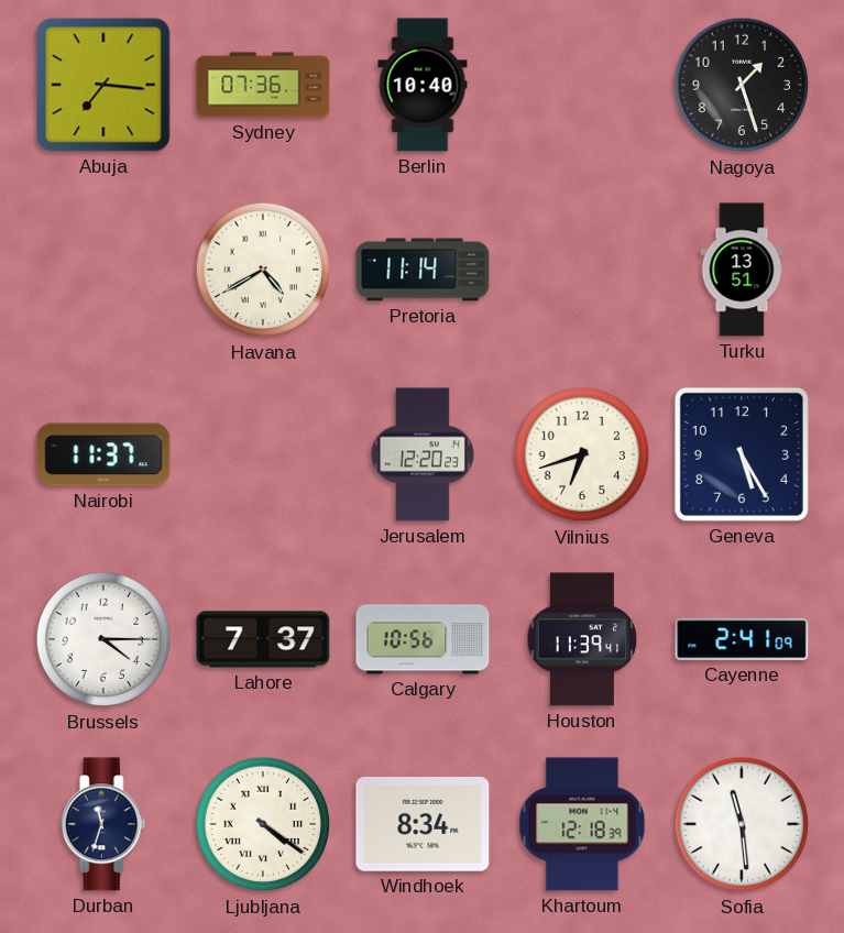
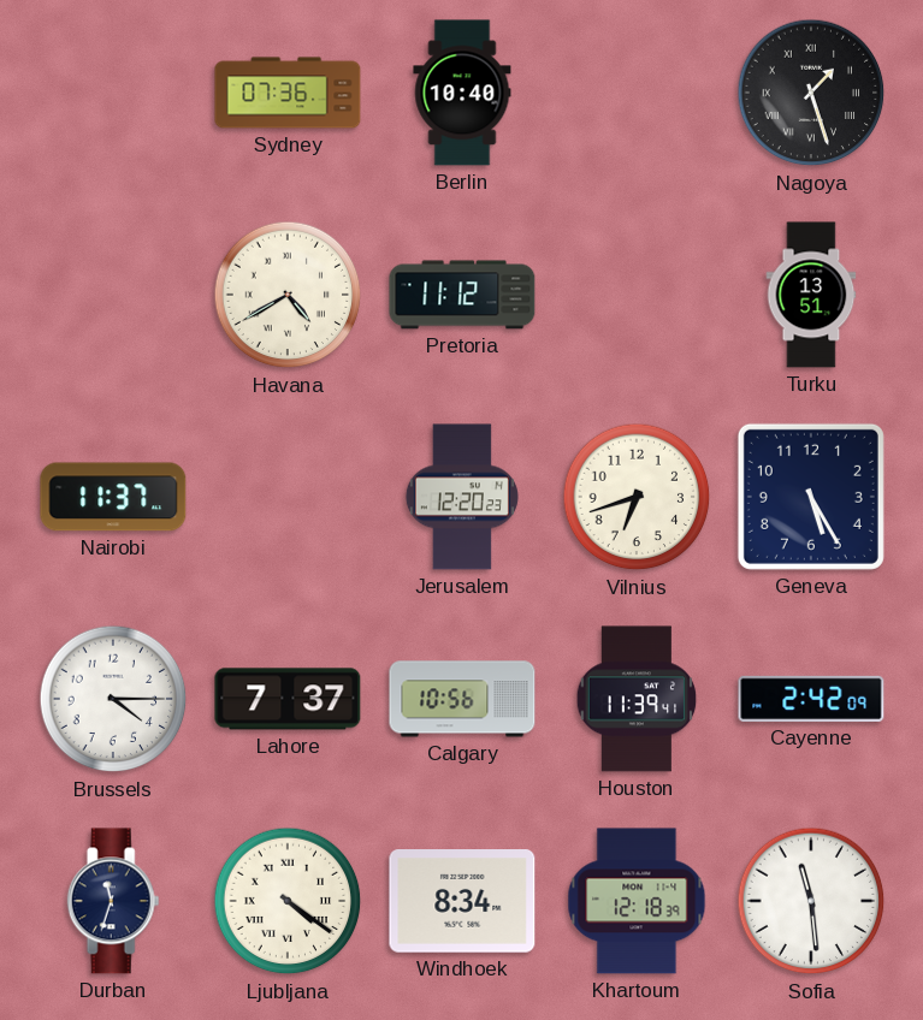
Abuja: 7:16 -> none (103, 85)
Nagoya numerals: Arabic -> Roman (811, 93)
Pretoria: 11:14 -> 11:12 (462, 295)
Cayenne: 2:41 -> 2:42 (811, 699)
